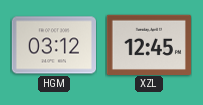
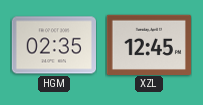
HGM: 03:12 -> 02:35 (53, 45)
